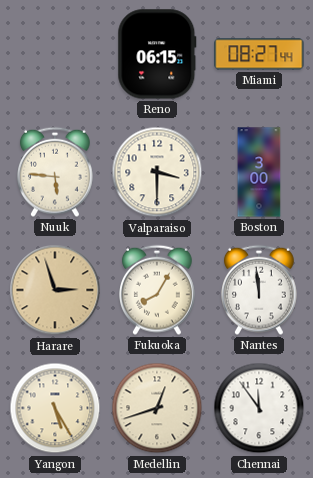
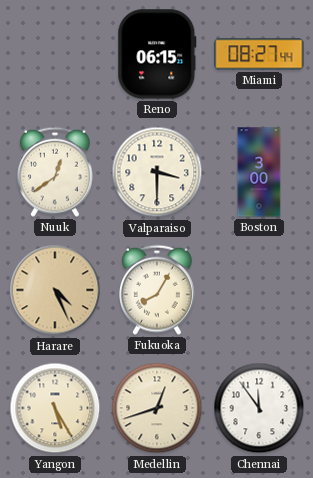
Nuuk: 5:46 -> 12:39 (56, 172)
Harare: 2:57 -> 4:26 (55, 290)
Nantes: 11:59 -> none (260, 290)
